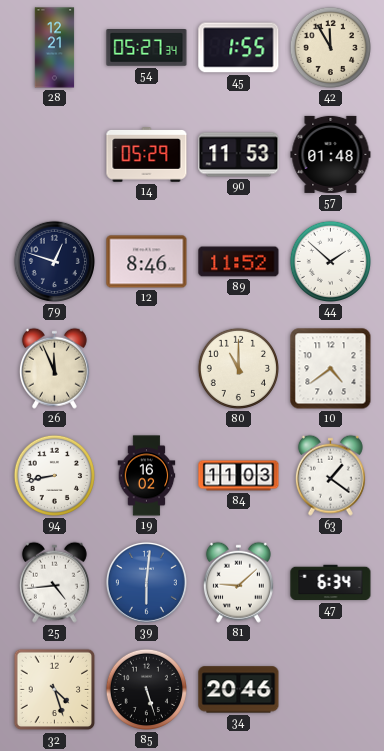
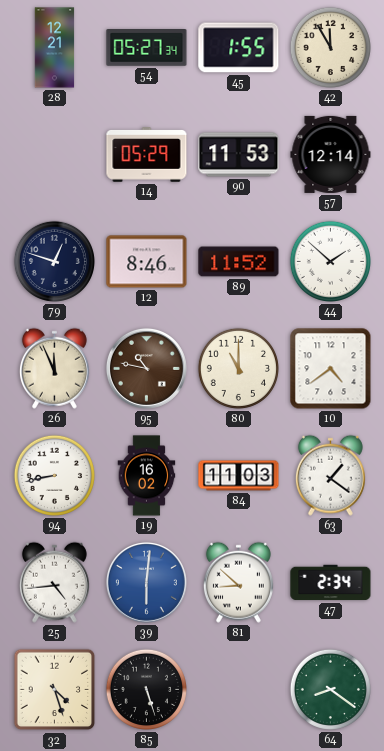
57: 01:48 -> 12:14 (331, 154)
95: none -> 10:47 (146, 368)
81: 9:08 -> 8:52 (238, 582)
47: 6:34 -> 2:34 (331, 583)
34: 20:46 -> none (239, 690)
64: none -> 8:21 (330, 689)
